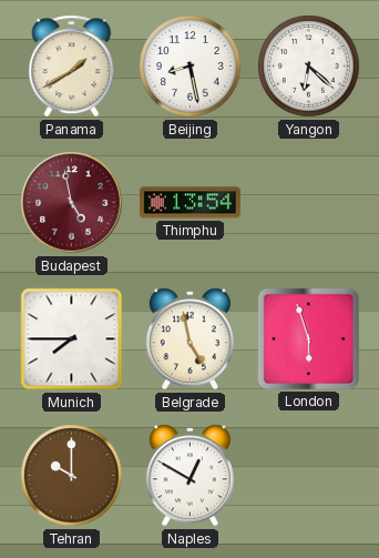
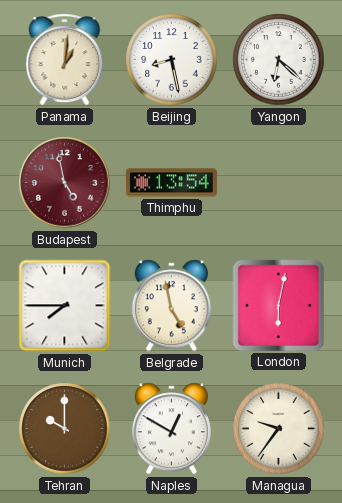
Panama: 1:40 -> 1:01 (65, 60)
London: 5:57 -> 6:02 (278, 305)
Managua: none -> 9:36 (279, 429)
